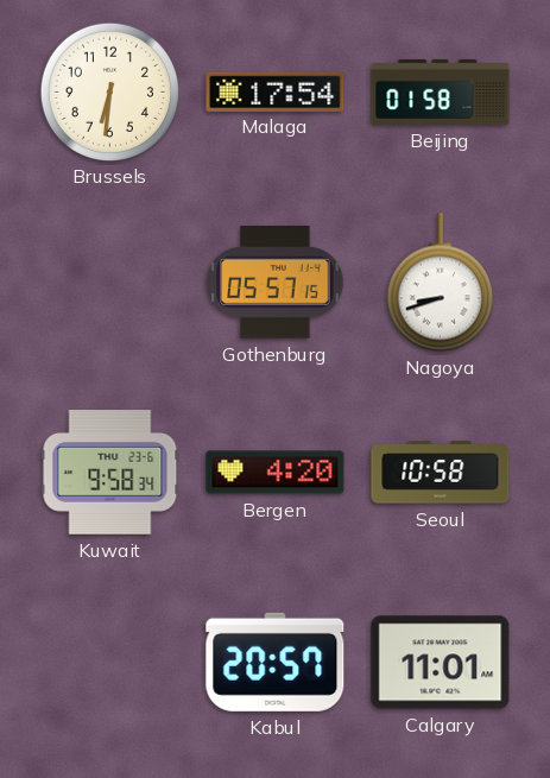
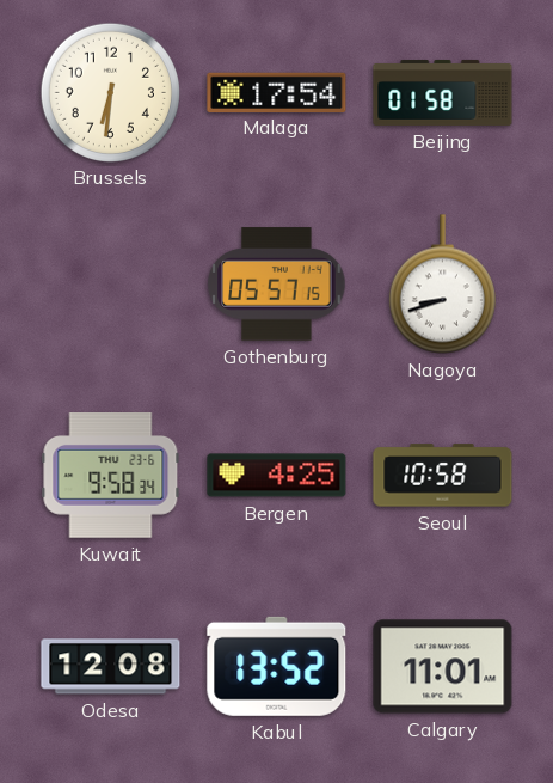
Bergen: 4:20 -> 4:25 (277, 476)
Odesa: none -> 12:08 (111, 667)
Kabul: 20:57 -> 13:52 (277, 666)
